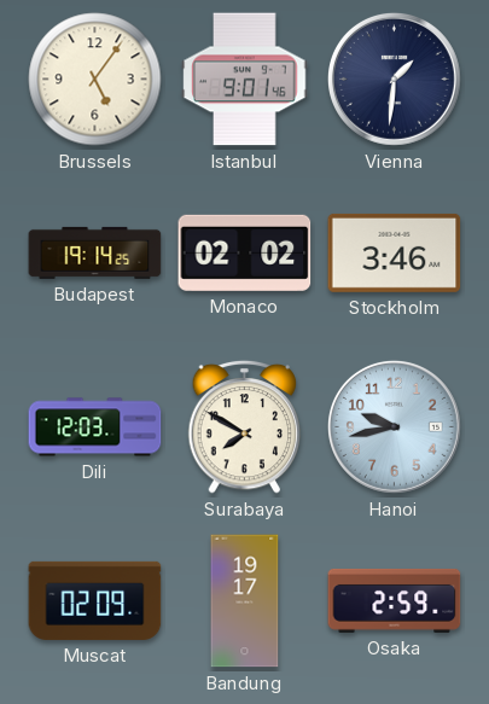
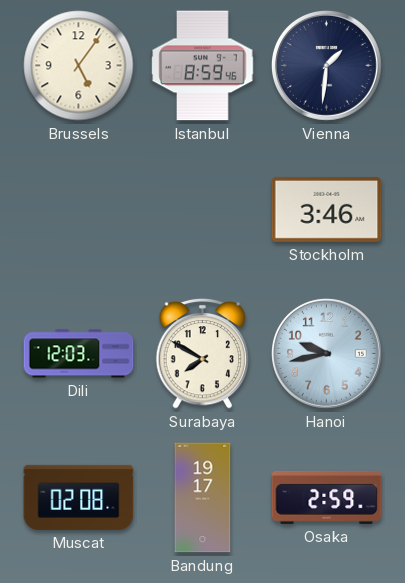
Istanbul: 9:01 -> 8:59 (203, 66)
Budapest: 19:14 -> none (95, 252)
Monaco: 02:02 -> none (245, 252)
Muscat: 02:09 -> 02:08 (79, 497)
